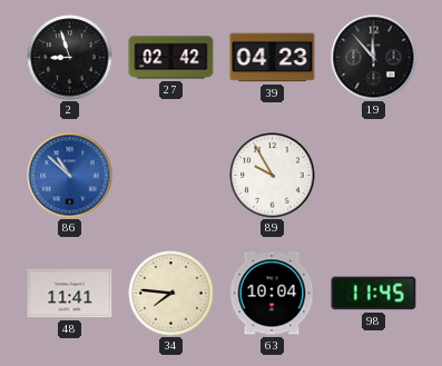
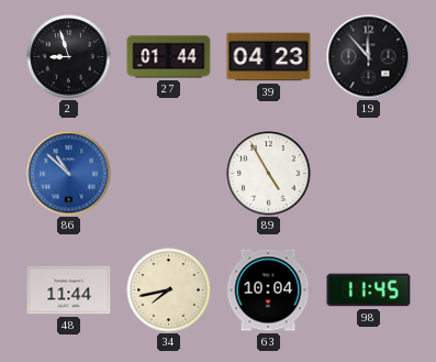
27: 02:42 -> 01:44 (169, 57)
89: 9:55 -> 4:55 (269, 174)
48: 11:41 -> 11:44 (69, 290)
34: 7:46 -> 7:43 (169, 290)
